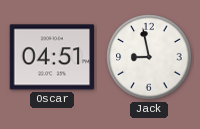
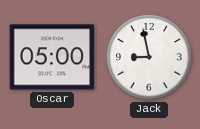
Oscar: 04:51 -> 05:00 (52, 57)
